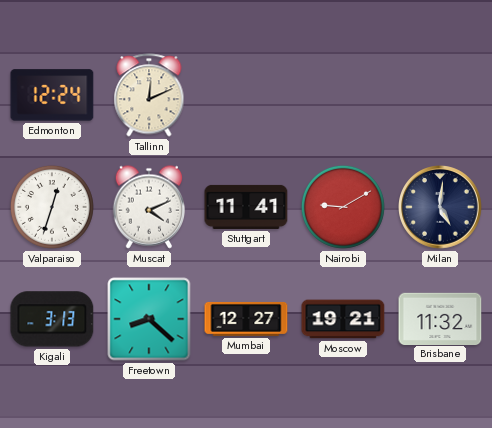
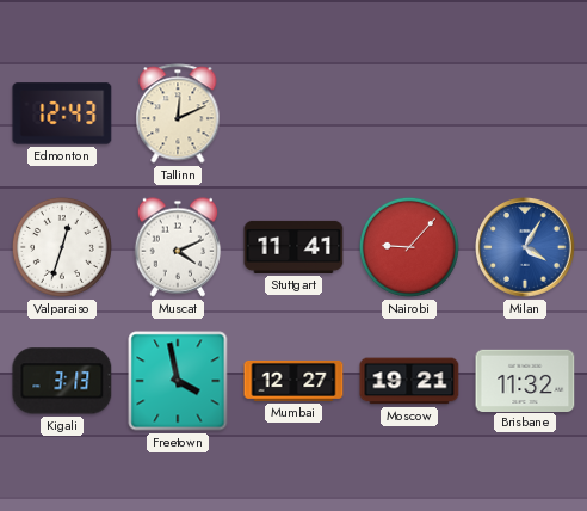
Edmonton: 12:24 -> 12:43 (62, 113)
Nairobi: 9:10 -> 9:07 (409, 247)
Milan: 5:01 -> 4:05 (526, 248)
Milan dial: navy -> blue (526, 248)
Freetown: 8:22 -> 3:58 (178, 381)
